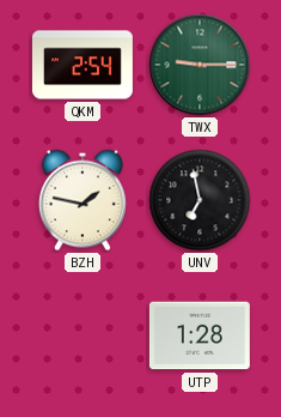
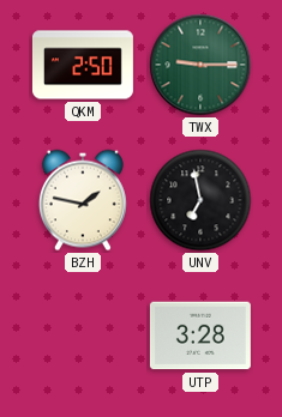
QKM: 2:54 -> 2:50 (83, 65)
UTP: 1:28 -> 3:28 (200, 336)
